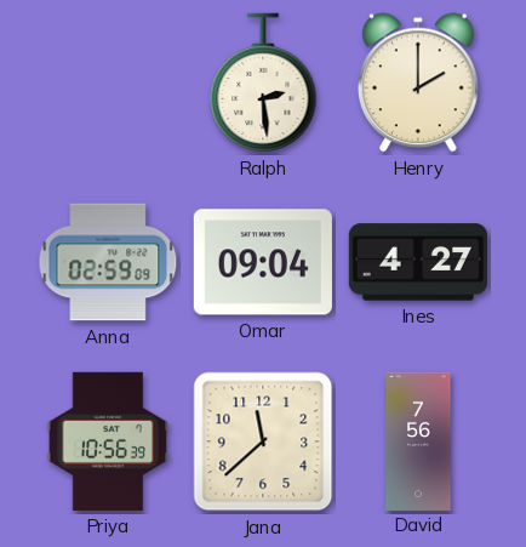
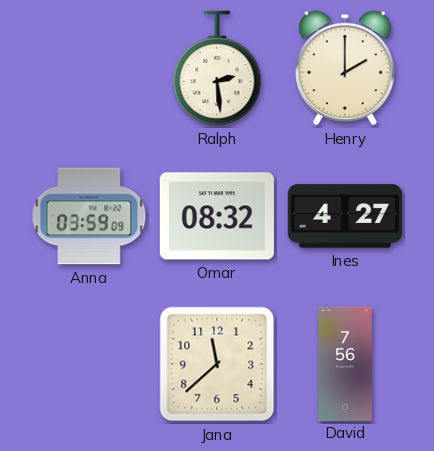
Anna: 02:59 -> 03:59 (89, 216)
Omar: 09:04 -> 08:32 (217, 216)
Priya: 10:56 -> none (108, 441)
